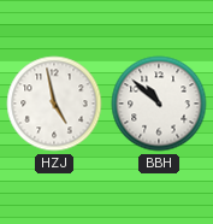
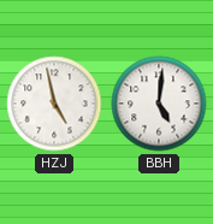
BBH: 10:52 -> 5:01 (159, 104)
